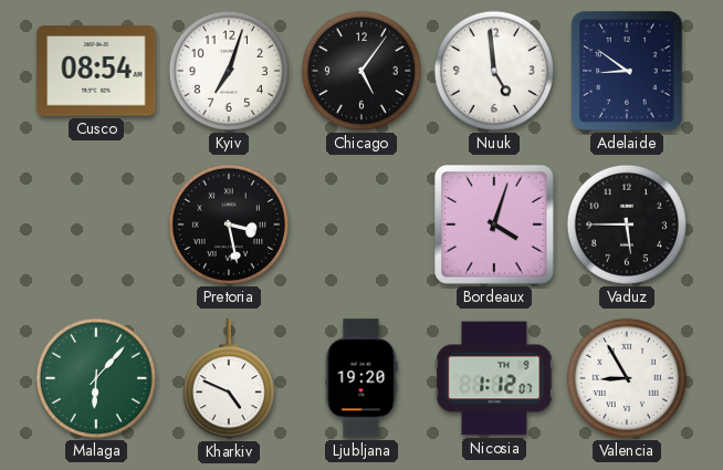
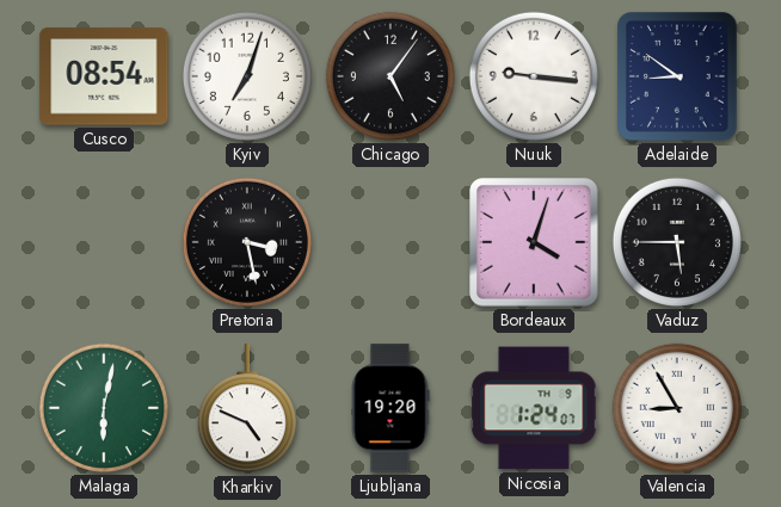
Nuuk: 4:59 -> 9:16 (534, 76)
Malaga: 6:07 -> 6:02 (104, 408)
Nicosia: 1:12 -> 1:24 (534, 408)
